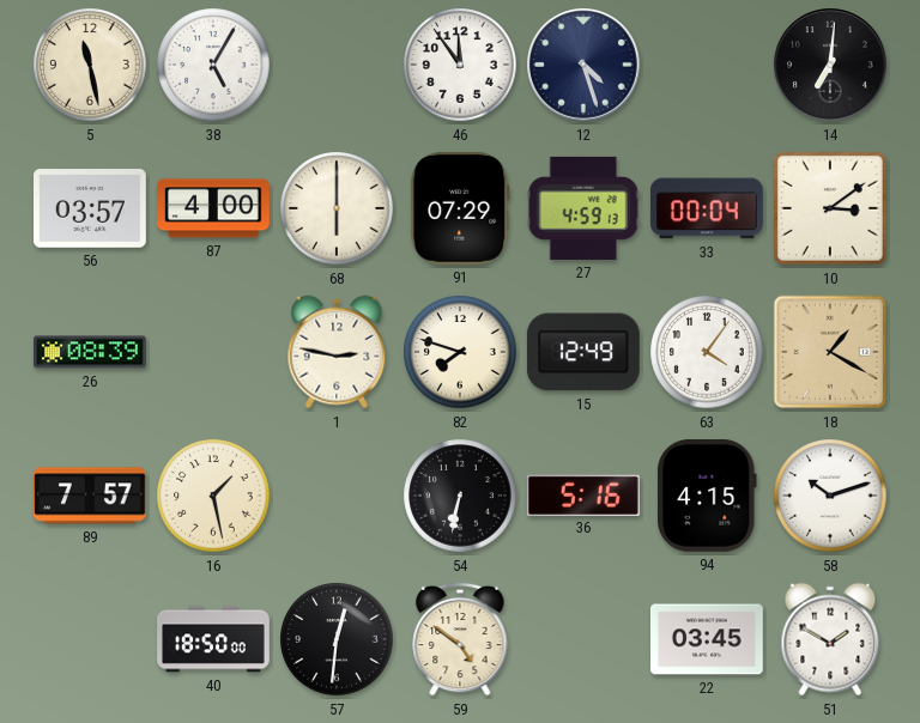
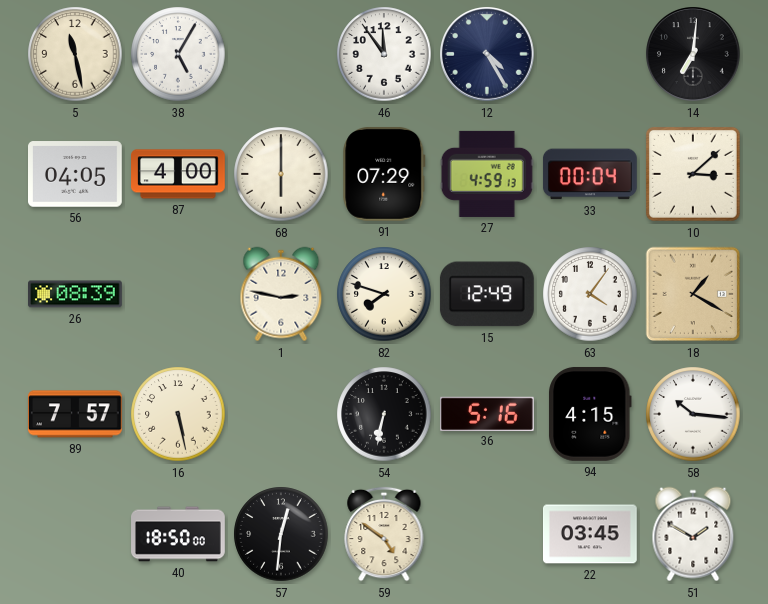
12: 4:27 -> 4:25 (487, 54)
56: 03:57 -> 04:05 (76, 174)
10: 3:09 -> 3:08 (693, 174)
16: 1:28 -> 5:28 (178, 414)
58: 10:12 -> 10:16 (693, 414)
